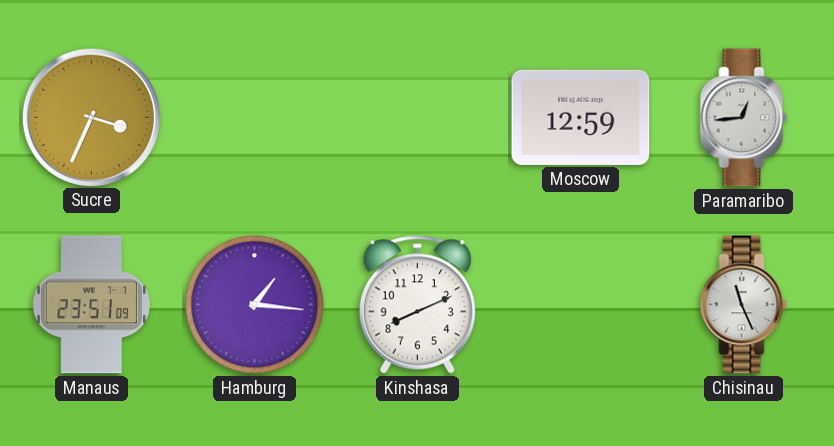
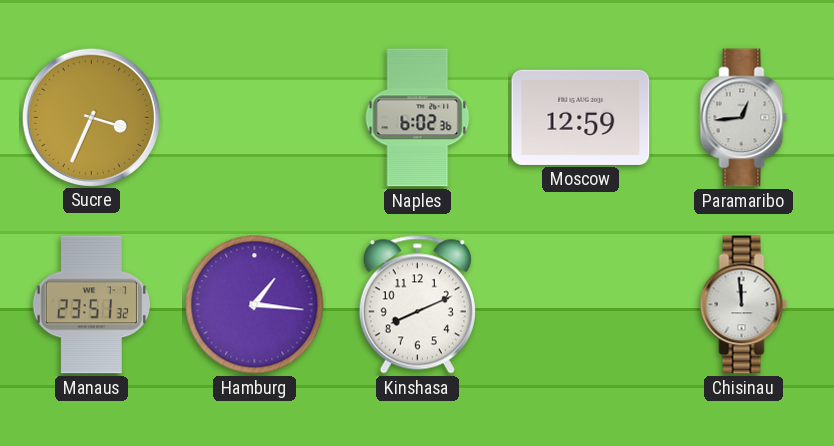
Naples: none -> 6:02 (418, 118)
Manaus: 23:51:09 -> 23:51:32 (91, 305)
Chisinau: 11:26 -> 11:59 (744, 305)
